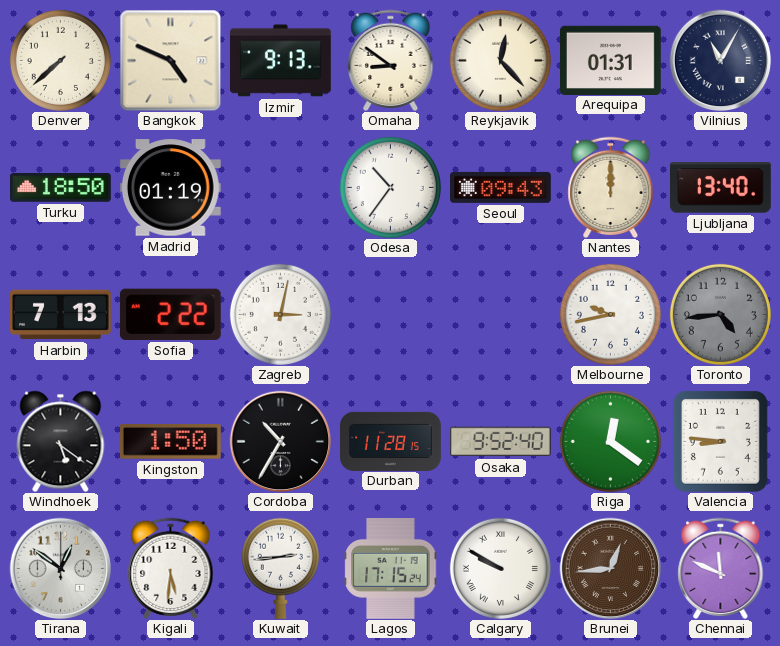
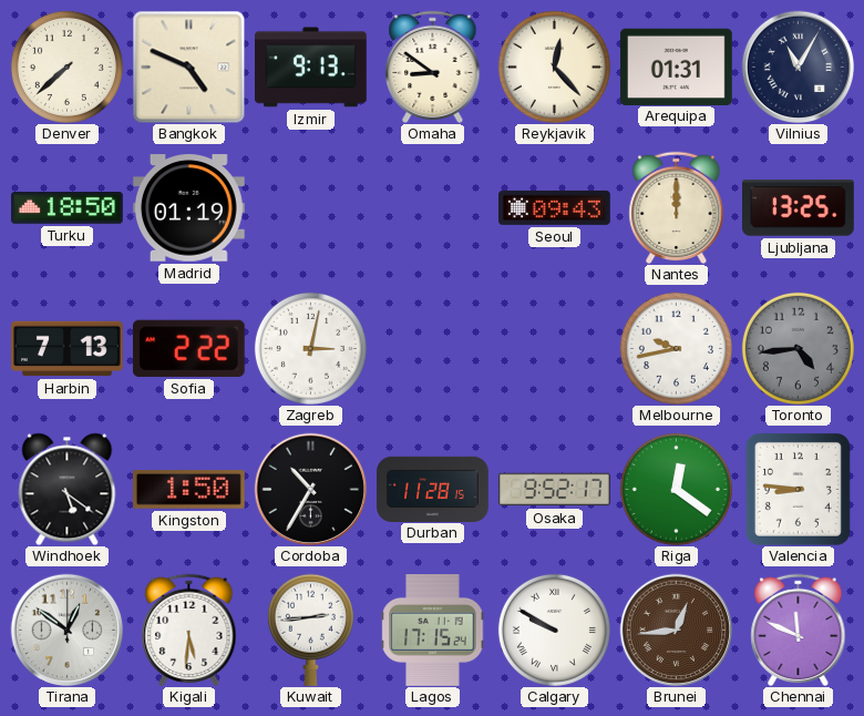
Odesa: 10:36 -> none (390, 187)
Ljubljana: 13:40 -> 13:25 (799, 208)
Osaka: 9:52:40 -> 9:52:17 (555, 490)
